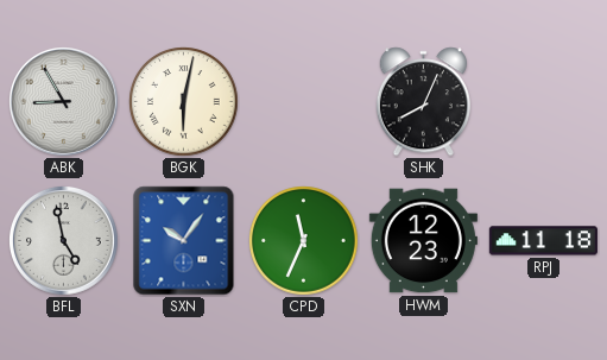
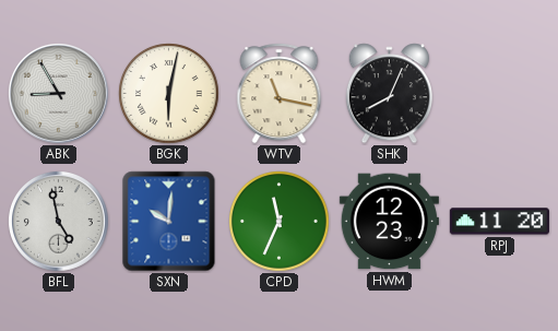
WTV: none -> 11:17 (280, 94)
SXN: 10:06 -> 10:01 (169, 222)
RPJ: 11:18 -> 11:20 (499, 222)
